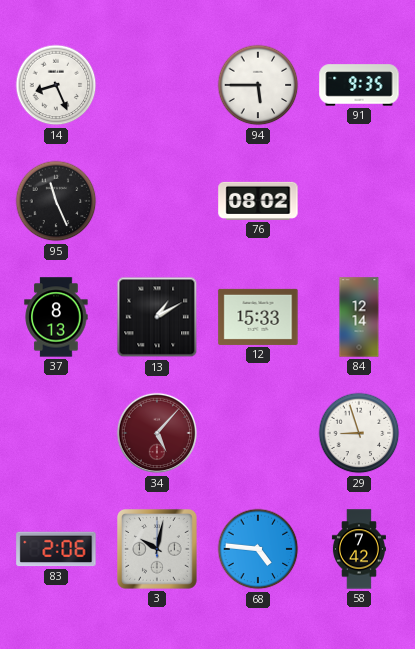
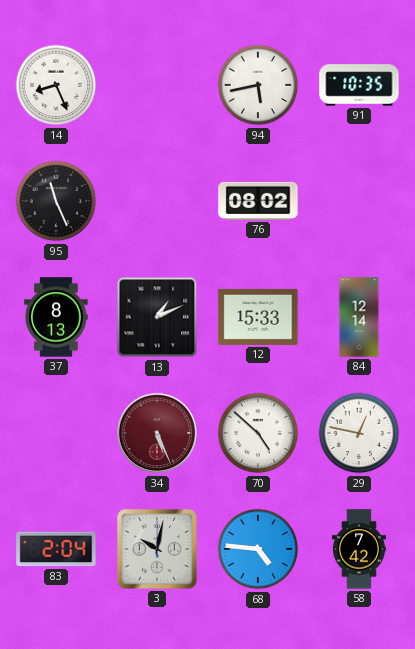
94: 5:45 -> 5:43 (258, 85)
91: 9:35 -> 10:35 (359, 85)
13: 1:10 -> 1:11 (157, 317)
34: 5:07 -> 5:26 (157, 433)
70: none -> 4:52 (258, 433)
29: 8:57 -> 12:47 (359, 433)
83: 2:06 -> 2:04 (56, 549)
